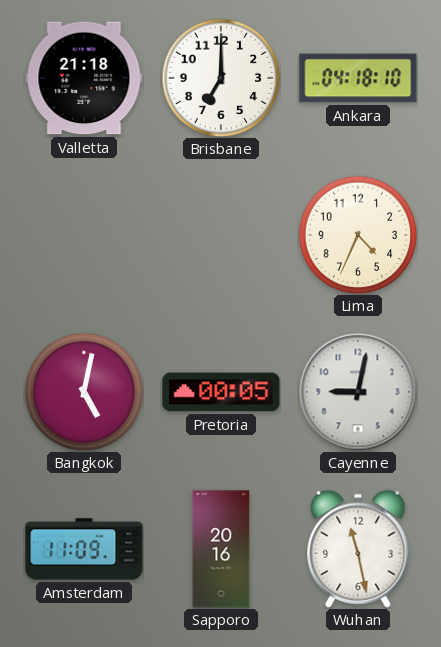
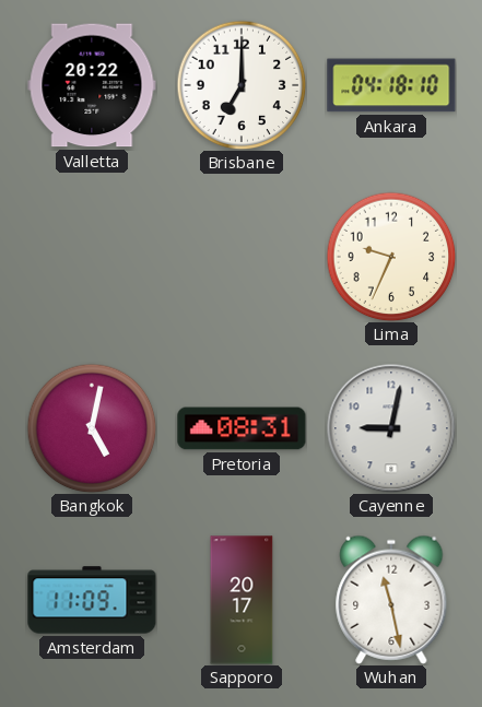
Valletta: 21:18 -> 20:22 (92, 85)
Lima: 4:34 -> 9:34 (391, 257)
Pretoria: 00:05 -> 08:31 (242, 428)
Sapporo: 20:16 -> 20:17 (242, 600)
